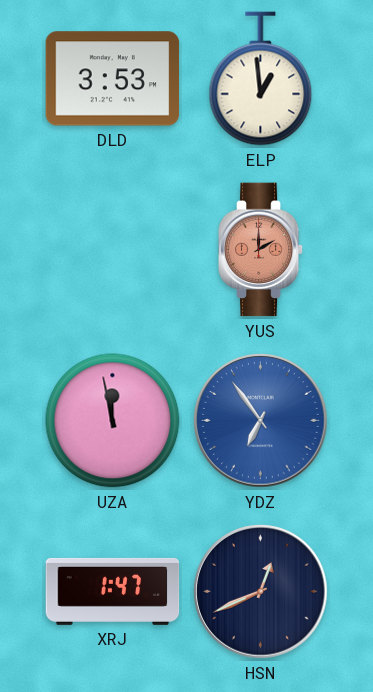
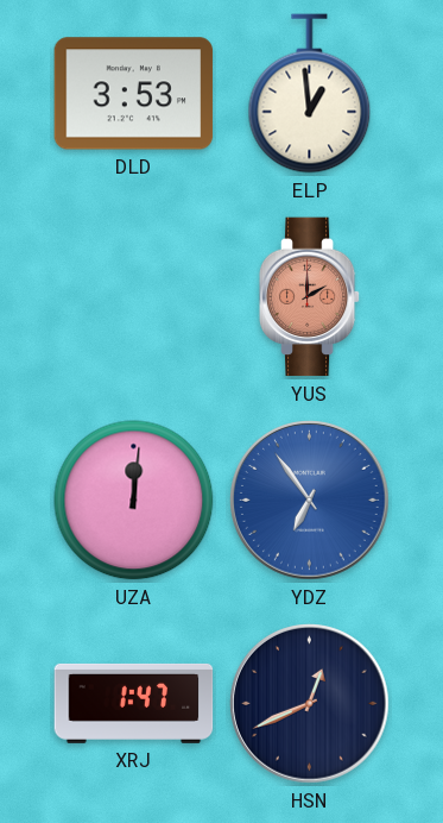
UZA: 11:58 -> 12:01 (134, 501)
